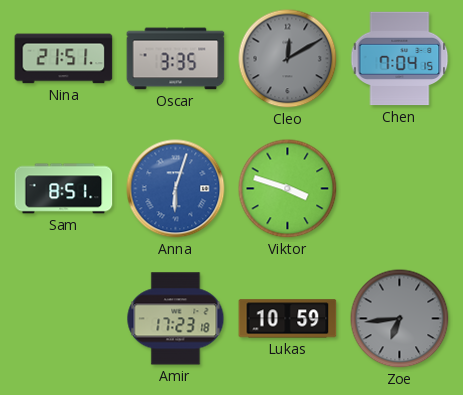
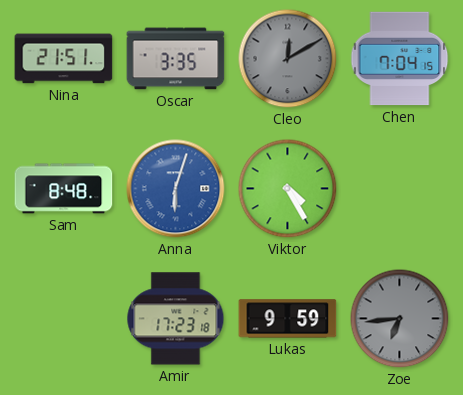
Sam: 8:51 -> 8:48 (64, 189)
Viktor: 3:48 -> 4:25 (288, 189)
Lukas: 10:59 -> 9:59 (288, 319)
